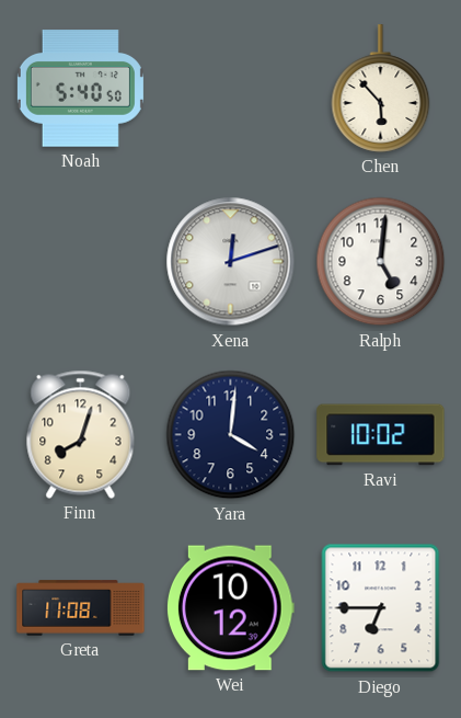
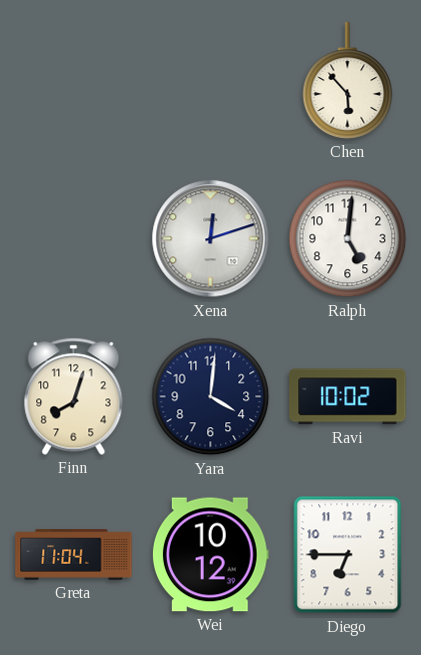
Noah: 5:40 -> none (80, 89)
Greta: 11:08 -> 11:04 (74, 555)
